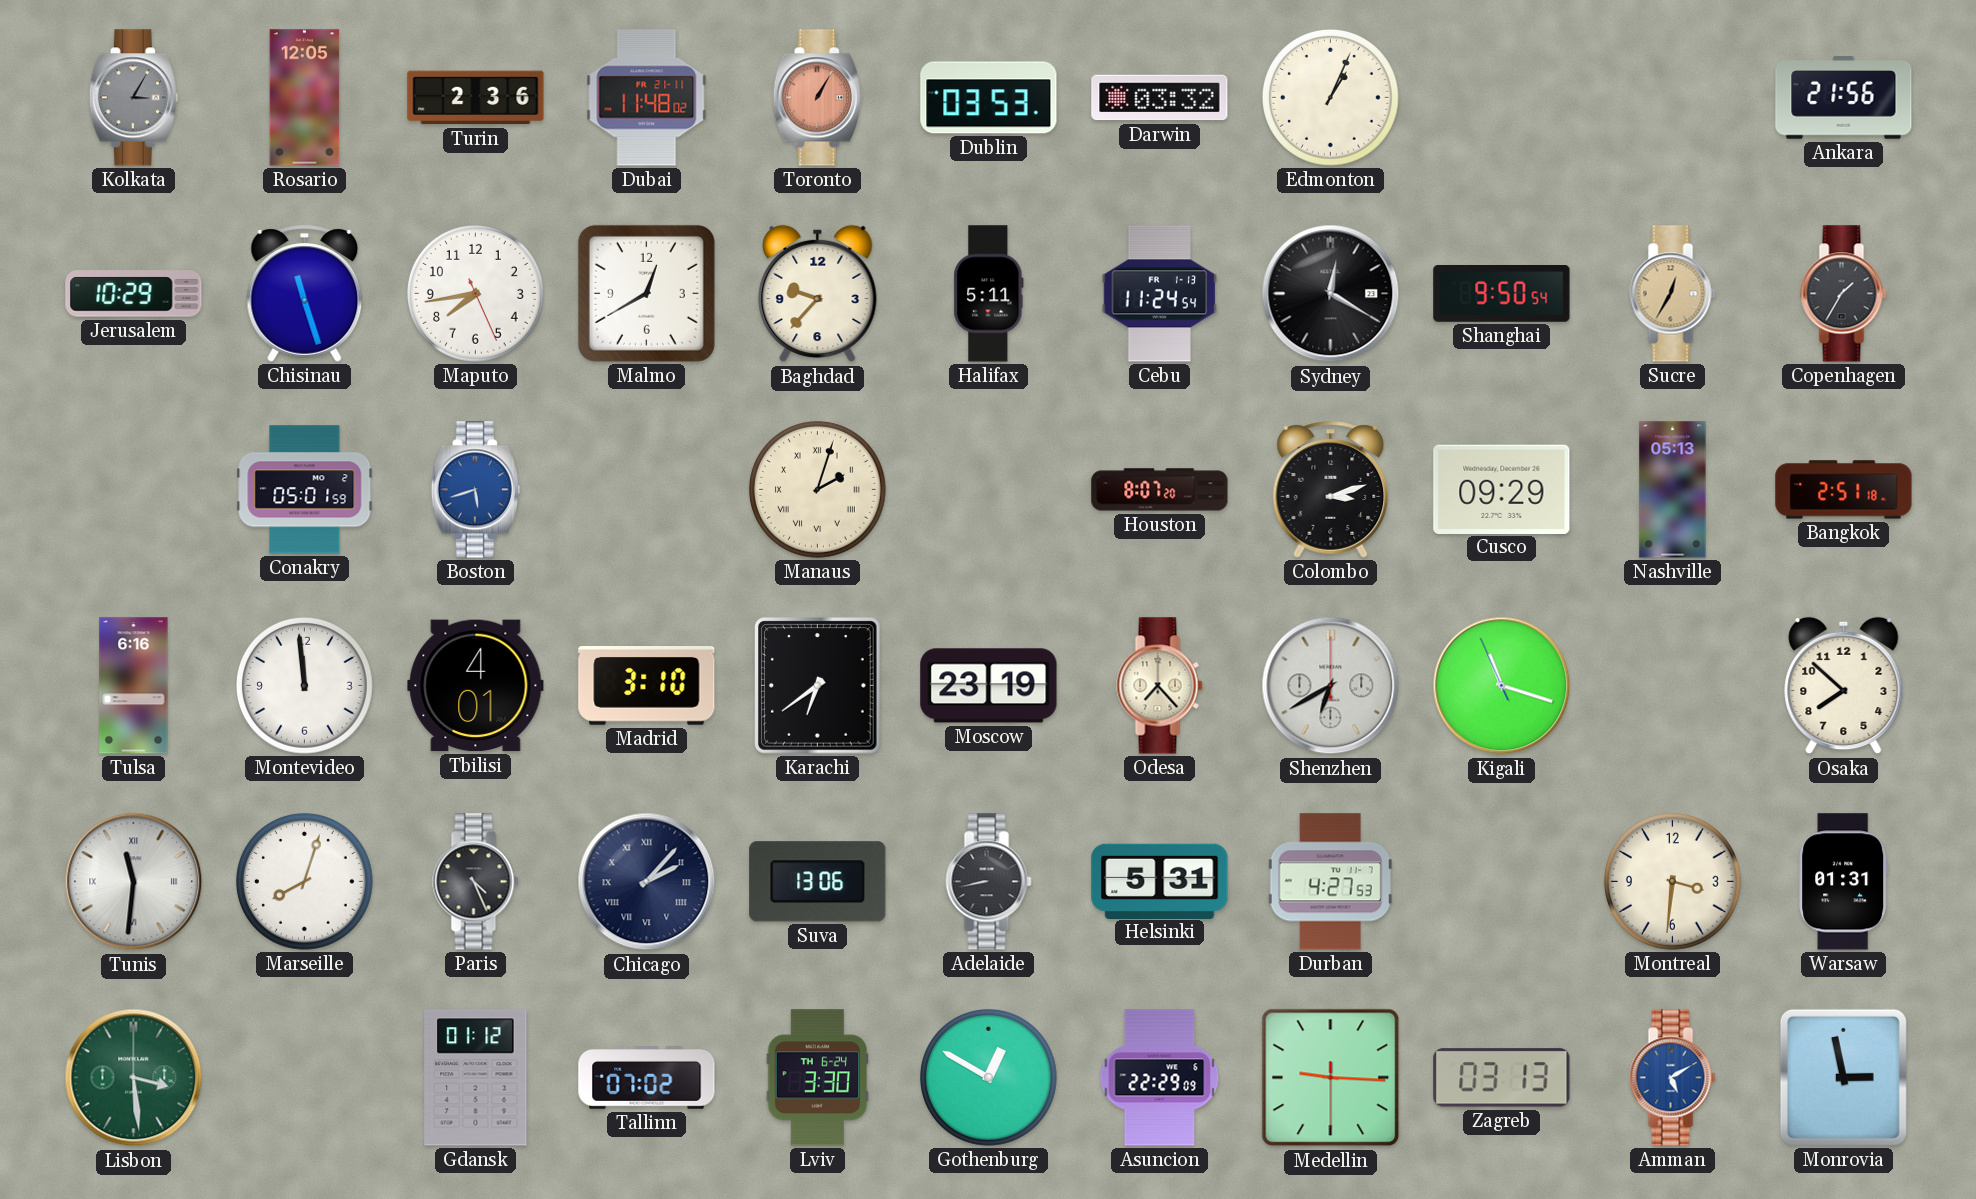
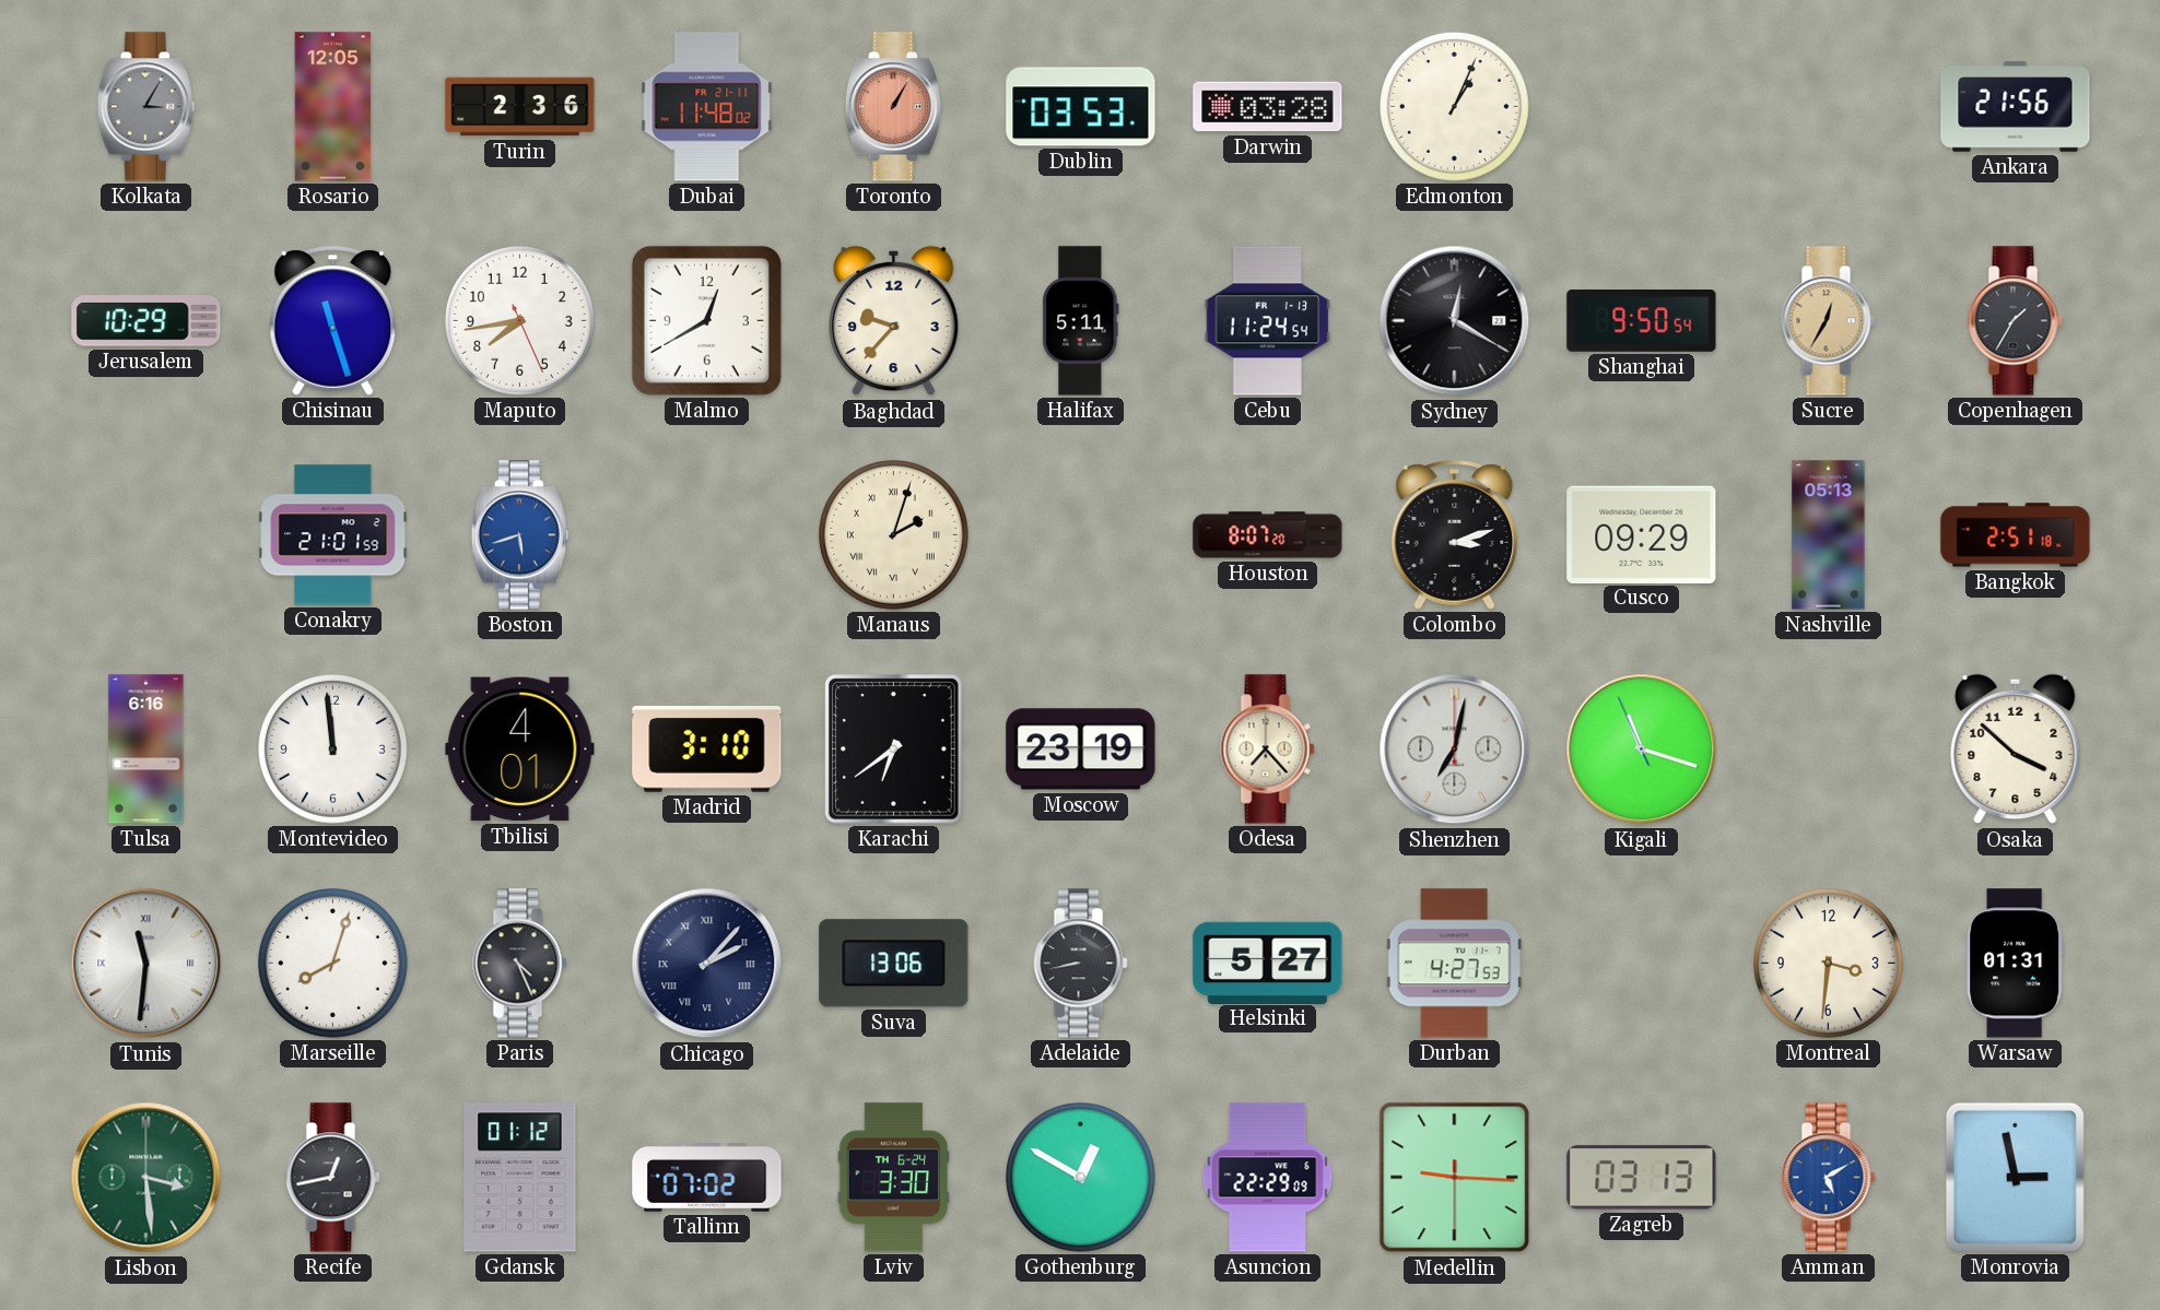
Darwin: 03:32 -> 03:28 (1268, 107)
Conakry: 05:01 -> 21:01 (333, 535)
Shenzhen: 6:40 -> 7:02 (1455, 750)
Osaka: 7:52 -> 3:52 (2016, 750)
Helsinki: 5:31 -> 5:27 (1268, 963)
Recife: none -> 12:43 (333, 1178)
